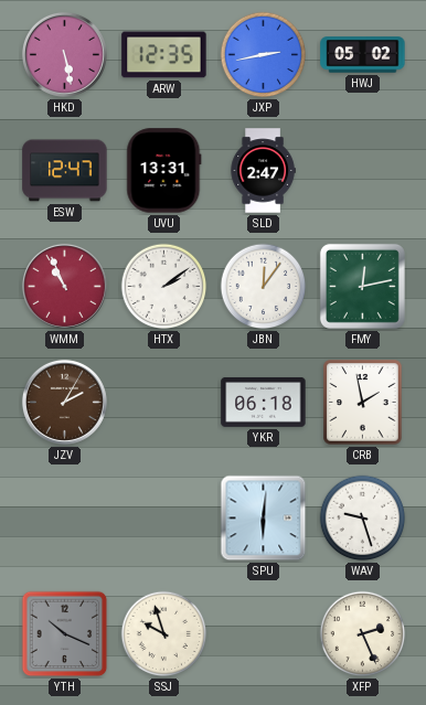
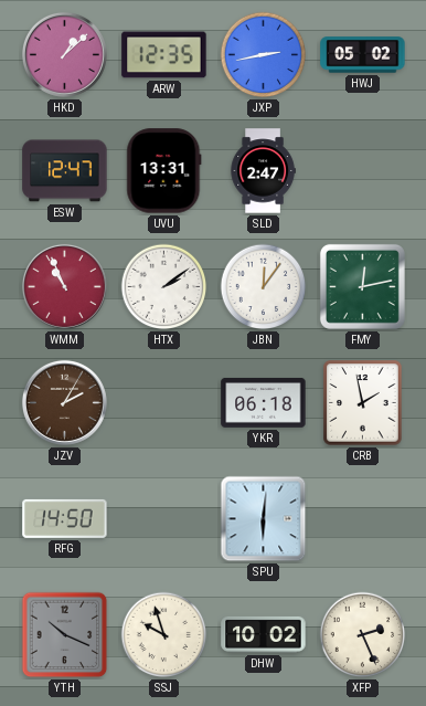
HKD: 5:28 -> 1:08 (64, 54)
RFG: none -> 14:50 (65, 518)
WAV: 9:27 -> none (363, 519)
DHW: none -> 10:02 (264, 634)
